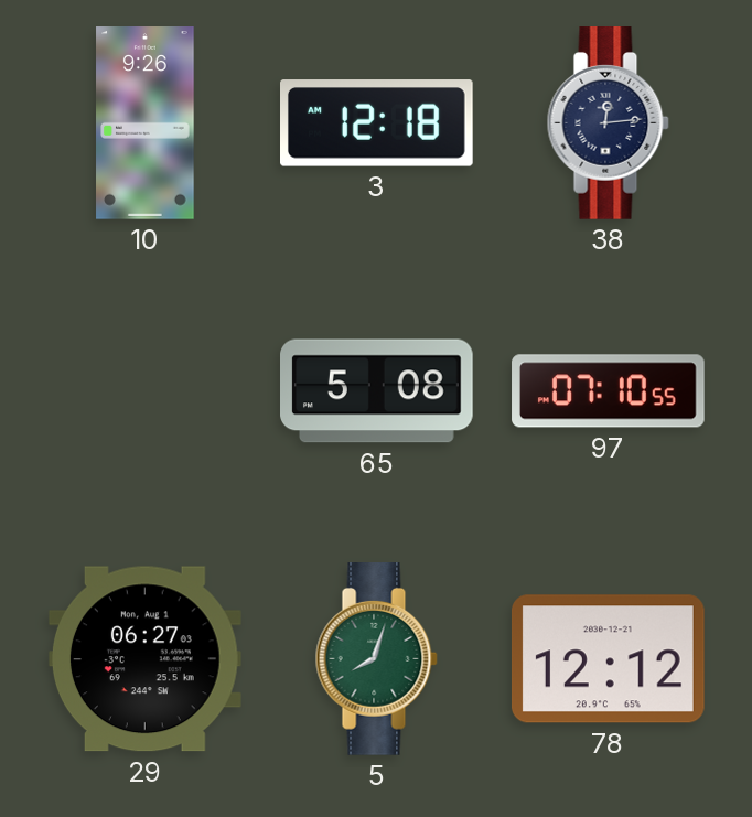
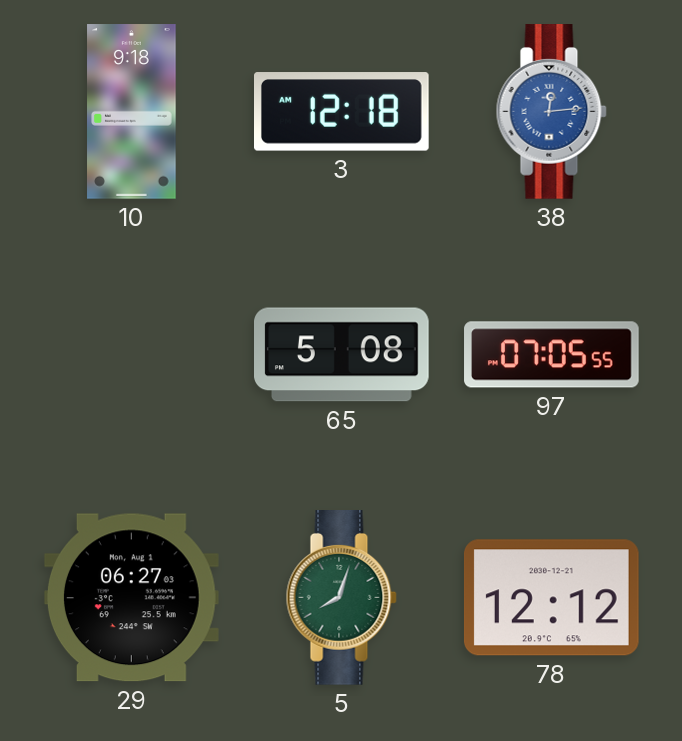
10: 9:26 -> 9:18 (132, 112)
38 dial: navy -> blue (551, 112)
97: 07:10 -> 07:05 (552, 355)
